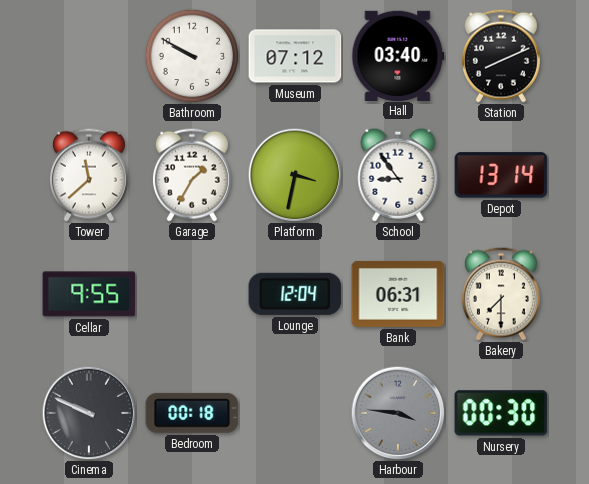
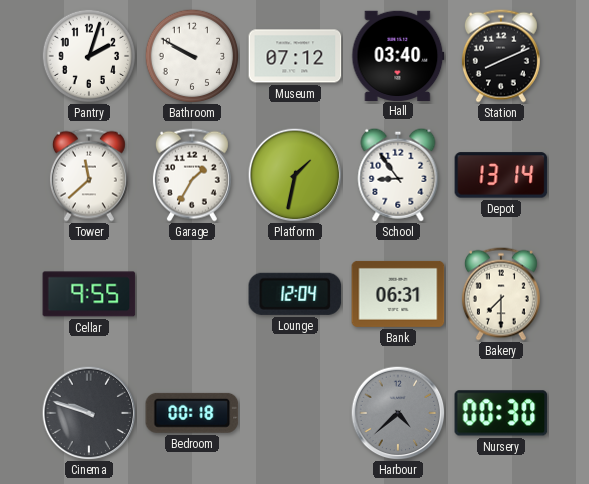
Pantry: none -> 2:03 (89, 56)
Platform: 3:32 -> 1:32 (295, 175)
Cinema: 9:49 -> 9:48 (89, 413)
Harbour: 3:46 -> 4:38 (398, 413)
